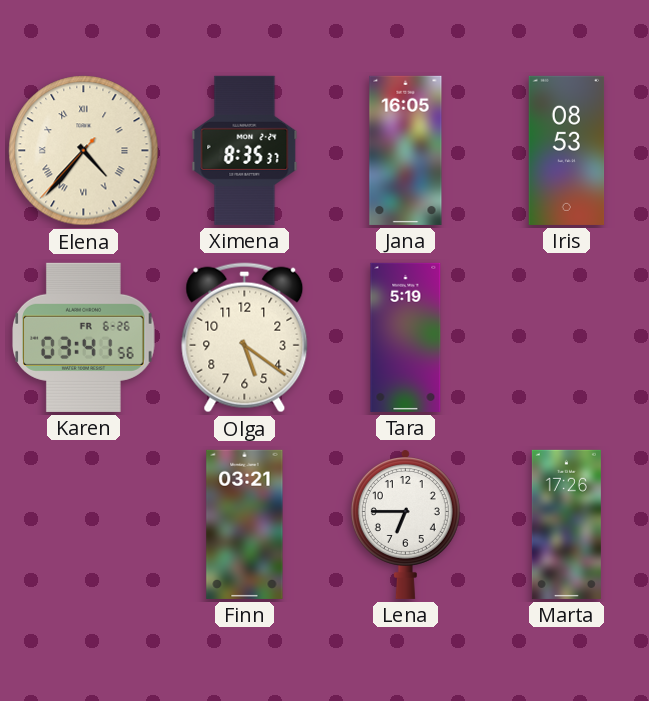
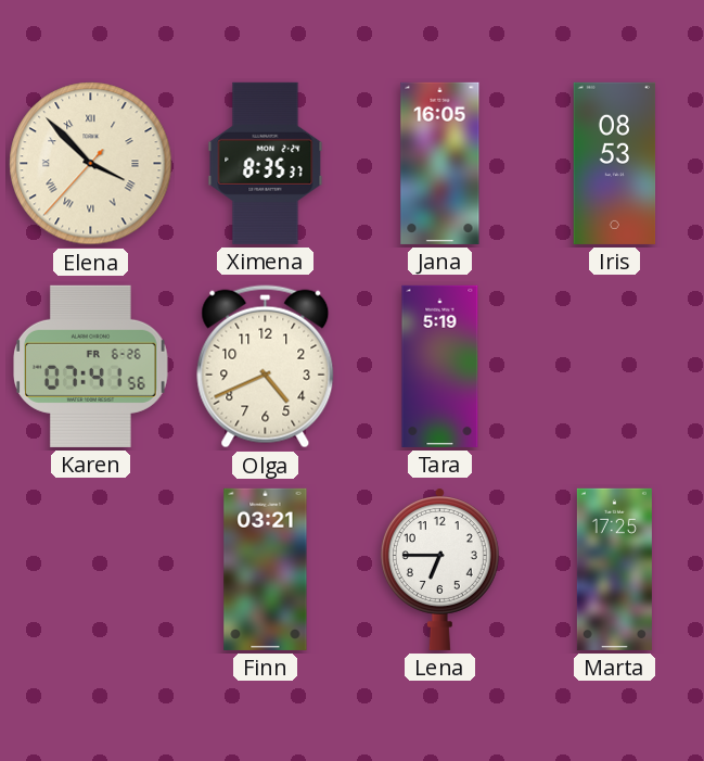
Elena: 4:36 -> 3:52 (91, 164)
Karen: 03:41 -> 07:41 (91, 366)
Olga: 5:21 -> 4:41 (266, 367)
Marta: 17:26 -> 17:25 (614, 569)
